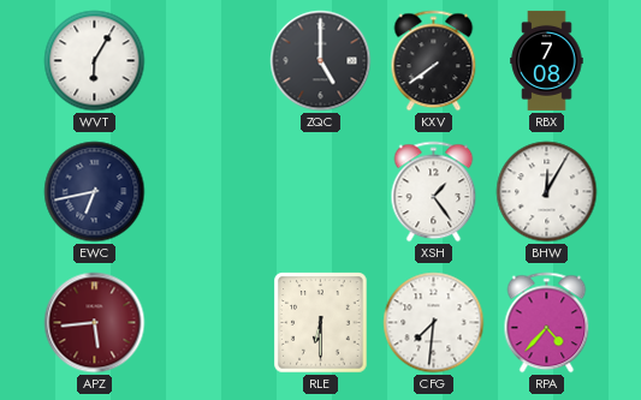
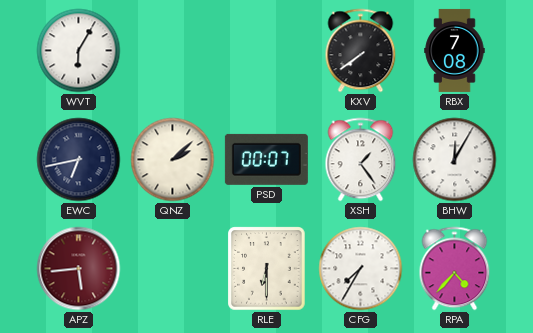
ZQC: 5:00 -> none (321, 61)
QNZ: none -> 2:08 (173, 160)
PSD: none -> 00:07 (266, 159)
CFG: 7:31 -> 7:35 (361, 269)
